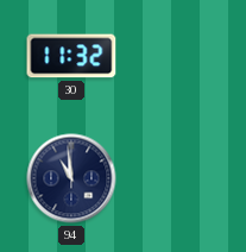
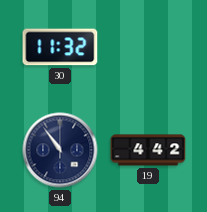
94: 10:59 -> 10:54 (60, 150)
19: none -> 4:42 (148, 150)
